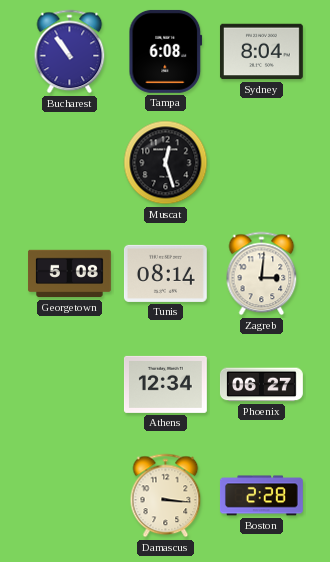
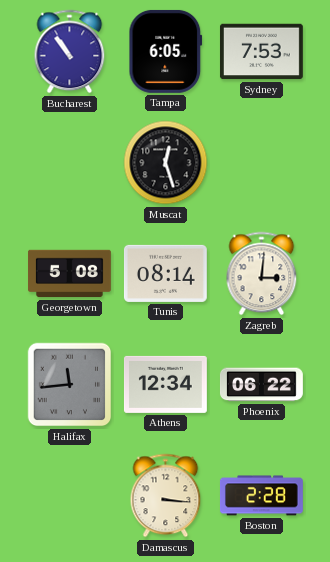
Tampa: 6:08 -> 6:05 (166, 51)
Sydney: 8:04 -> 7:53 (261, 52)
Halifax: none -> 11:44 (70, 385)
Phoenix: 06:27 -> 06:22 (262, 385)
